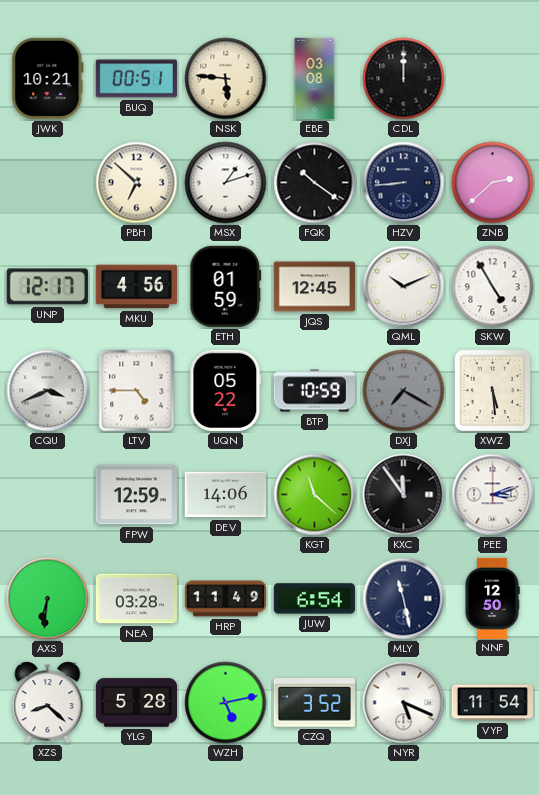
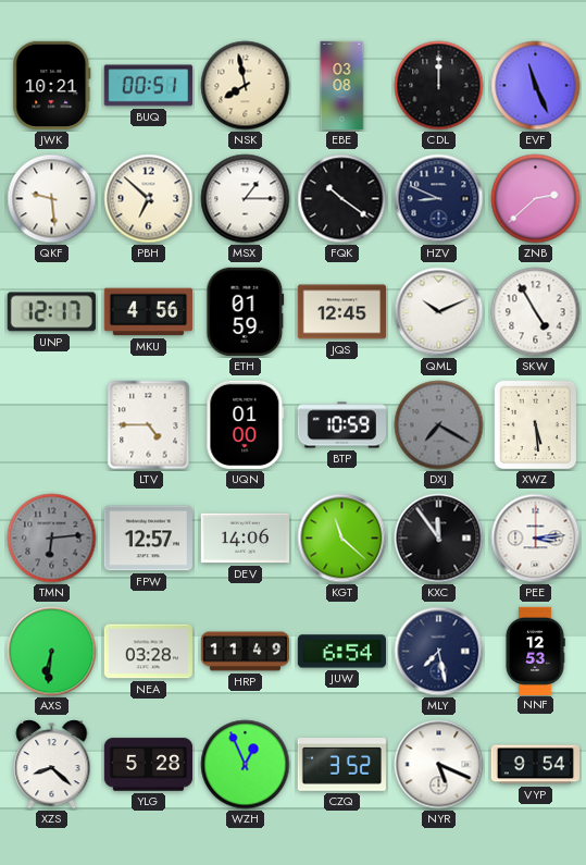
NSK: 5:46 -> 7:58 (246, 86)
EVF: none -> 11:26 (536, 86)
QKF: none -> 9:29 (52, 199)
MSX: 1:12 -> 1:15 (246, 199)
HZV: 8:44 -> 8:49 (439, 199)
CQU: 3:41 -> none (48, 391)
UQN: 05:22 -> 01:00 (246, 424)
TMN: none -> 6:14 (52, 539)
FPW: 12:59 -> 12:57 (148, 539)
PEE: 3:12 -> 3:14 (536, 539)
MLY: 11:28 -> 7:28 (439, 652)
NNF: 12:50 -> 12:53 (535, 651)
WZH: 5:13 -> 12:56 (246, 765)
VYP: 11:54 -> 9:54 (535, 765)
